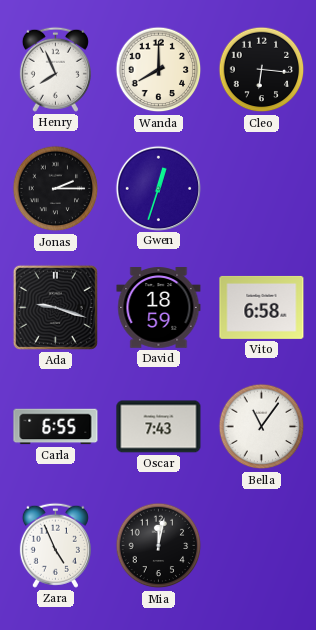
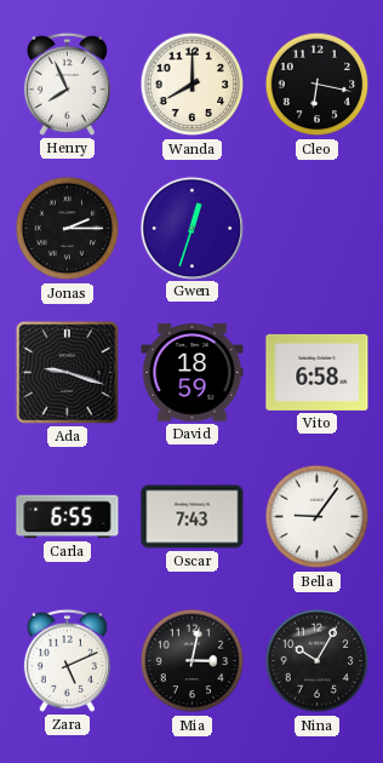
Cleo: 6:16 -> 6:17 (318, 85)
Bella: 11:06 -> 9:06 (318, 517)
Zara: 4:56 -> 5:11 (67, 660)
Mia: 12:02 -> 3:02 (193, 661)
Nina: none -> 10:05 (318, 661)
